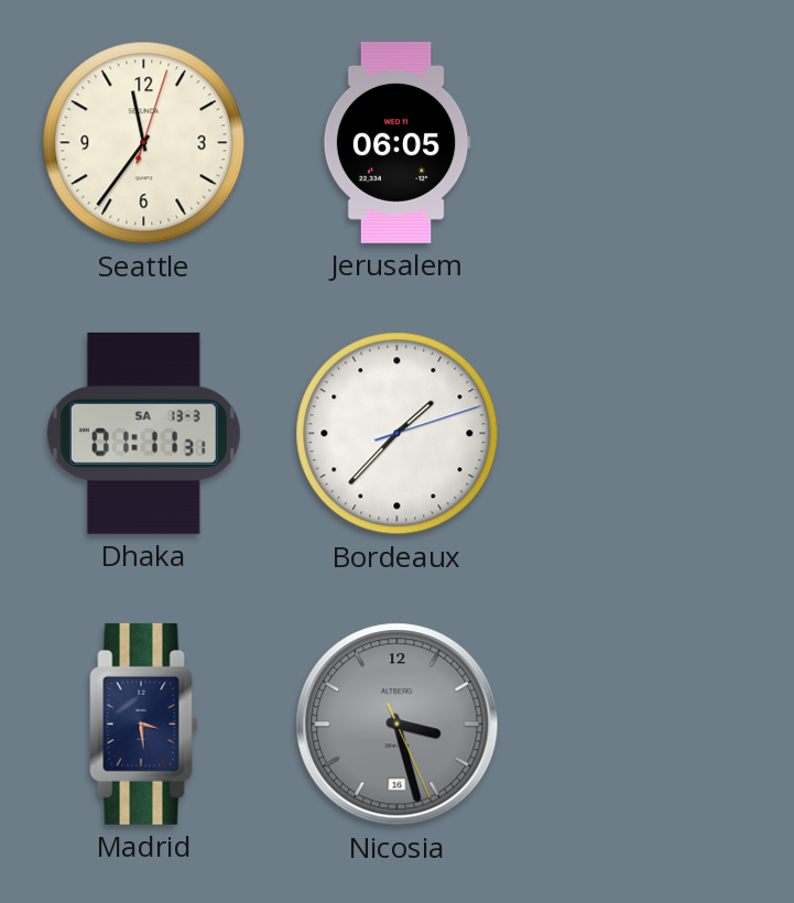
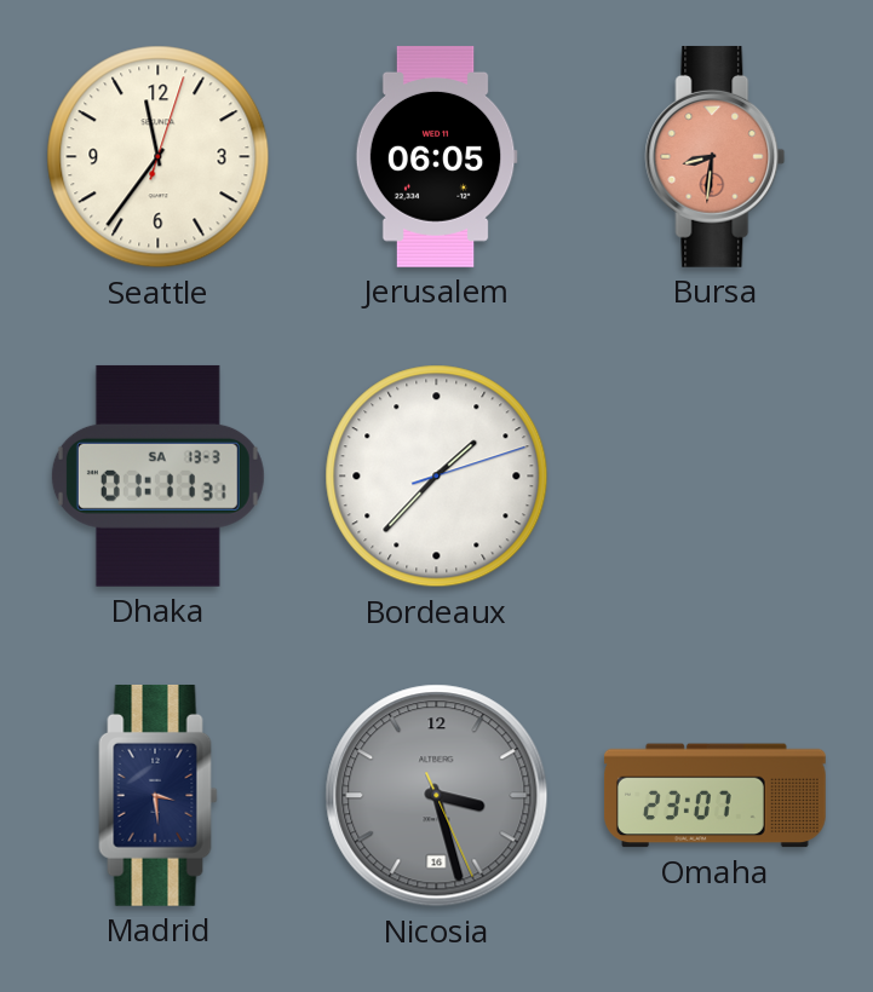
Bursa: none -> 8:31 (716, 156)
Omaha: none -> 23:07 (716, 796)
